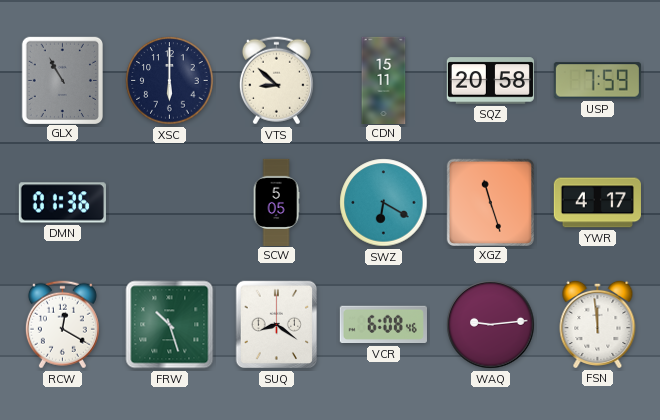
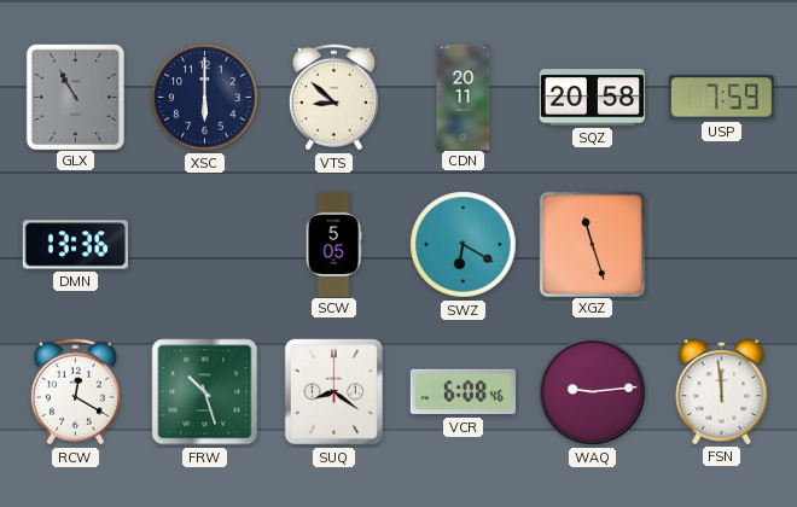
CDN: 15:11 -> 20:11 (464, 97)
DMN: 01:36 -> 13:36 (75, 245)
YWR: 4:17 -> none (597, 203)
